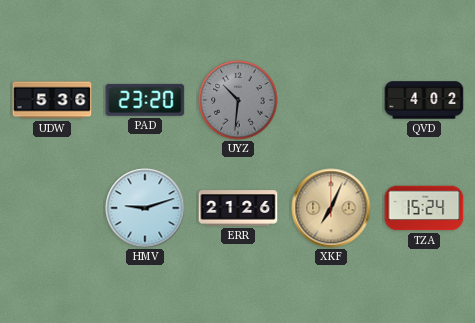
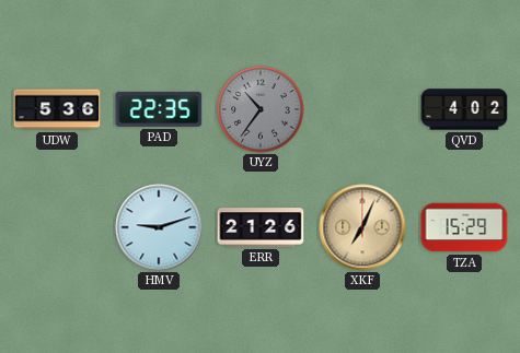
PAD: 23:20 -> 22:35 (159, 109)
UYZ: 10:31 -> 10:36 (261, 109)
TZA: 15:24 -> 15:29 (464, 227)
